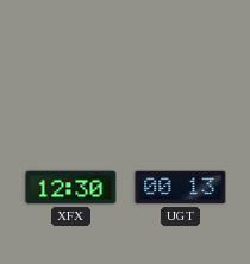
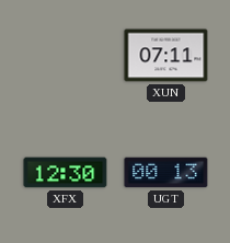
XUN: none -> 07:11 (166, 56)
